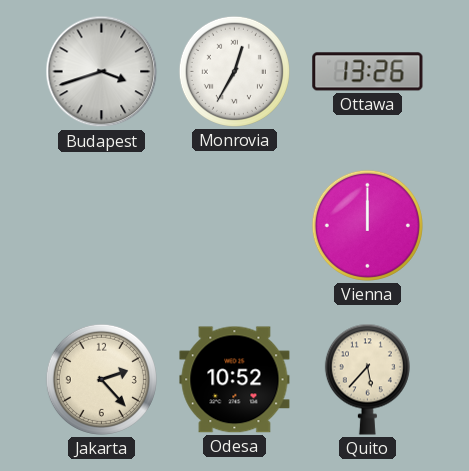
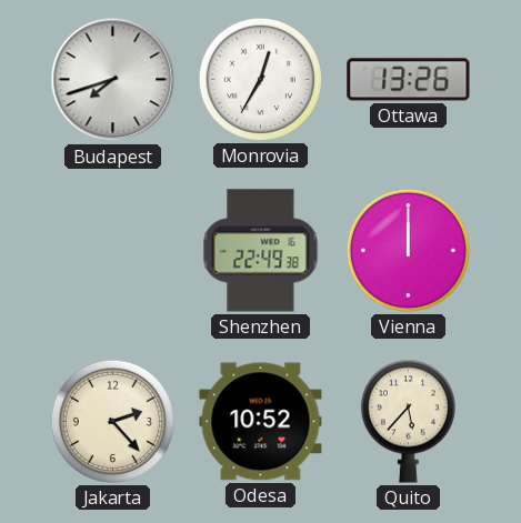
Budapest: 3:42 -> 7:42 (113, 80)
Shenzhen: none -> 22:49 (261, 251)
